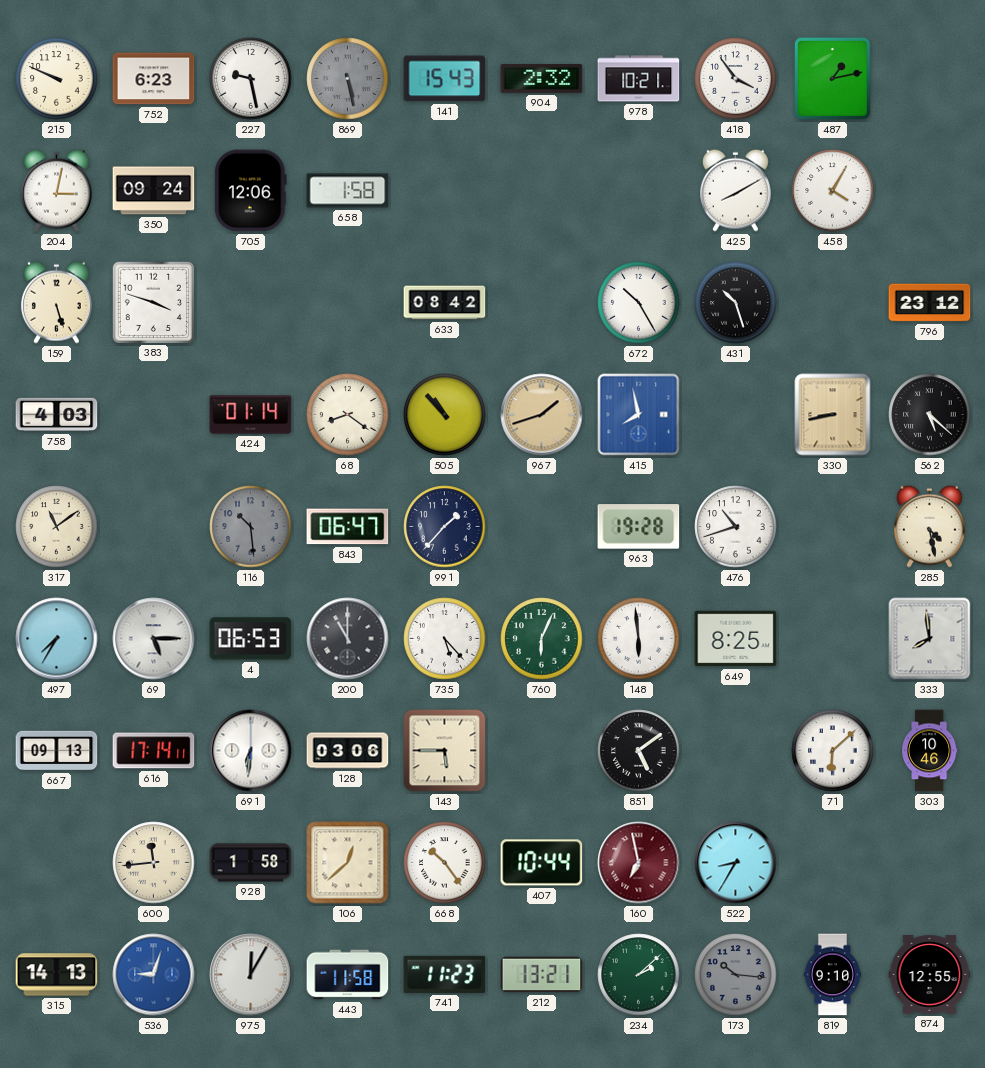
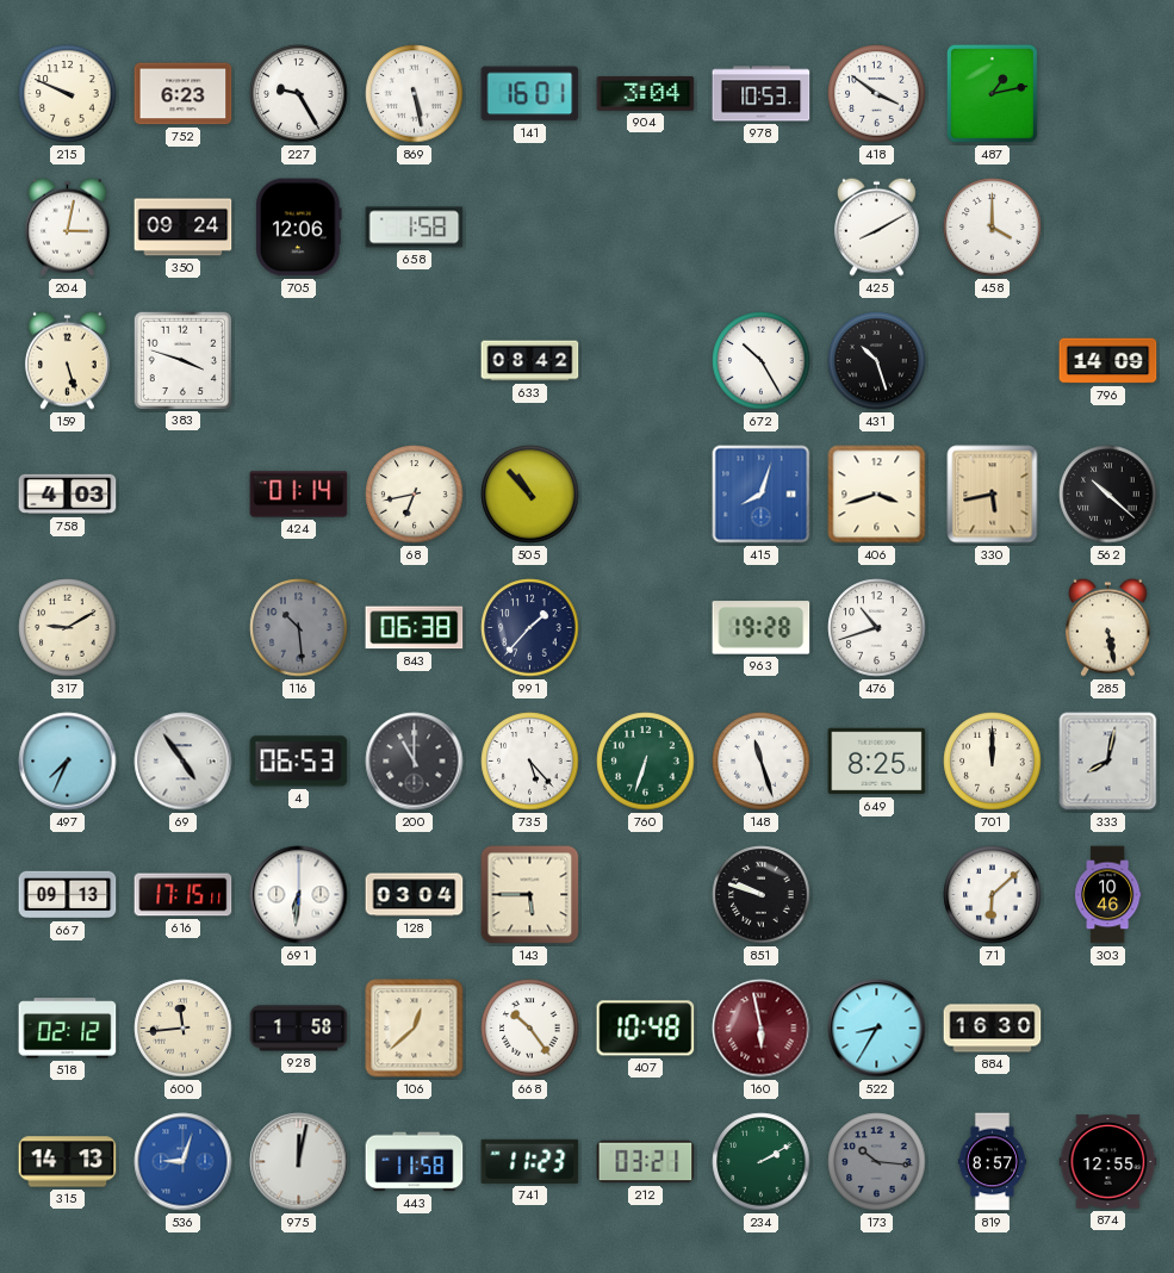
227: 9:28 -> 9:25 (299, 94)
869 dial: grey -> white (415, 94)
141: 15:43 -> 16:01 (530, 94)
904: 2:32 -> 3:04 (646, 94)
978: 10:21 -> 10:53 (762, 94)
418: 3:54 -> 3:51 (877, 94)
458: 4:05 -> 4:00 (993, 228)
796: 23:12 -> 14:09 (1108, 361)
68: 8:21 -> 6:43 (415, 495)
967: 1:42 -> none (542, 415)
415: 7:58 -> 8:03 (762, 495)
406: none -> 3:42 (877, 495)
330: 8:43 -> 5:43 (993, 495)
562: 5:22 -> 10:22 (1108, 495)
317: 11:09 -> 9:10 (68, 628)
843: 06:47 -> 06:38 (415, 628)
285: 4:28 -> 5:28 (1107, 627)
497: 7:35 -> 7:34 (68, 762)
69: 5:15 -> 4:54 (184, 762)
760: 6:04 -> 6:33 (646, 762)
148: 5:59 -> 11:27 (762, 762)
701: none -> 12:00 (993, 762)
333: 7:59 -> 8:02 (1108, 762)
616: 17:14 -> 17:15 (184, 895)
128: 03:06 -> 03:04 (415, 895)
851: 5:09 -> 9:48 (762, 895)
518: none -> 02:12 (68, 1029)
407: 10:44 -> 10:48 (646, 1029)
160: 6:58 -> 5:58 (762, 1029)
884: none -> 16:30 (993, 1029)
975: 12:05 -> 12:02 (299, 1162)
212: 13:21 -> 03:21 (646, 1162)
234: 2:08 -> 2:10 (762, 1162)
819: 9:10 -> 8:57 (993, 1162)
